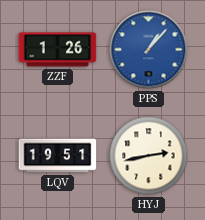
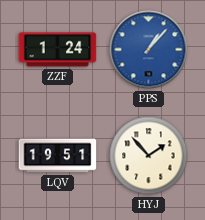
ZZF: 1:26 -> 1:24 (58, 50)
HYJ: 2:43 -> 1:53 (149, 156)
